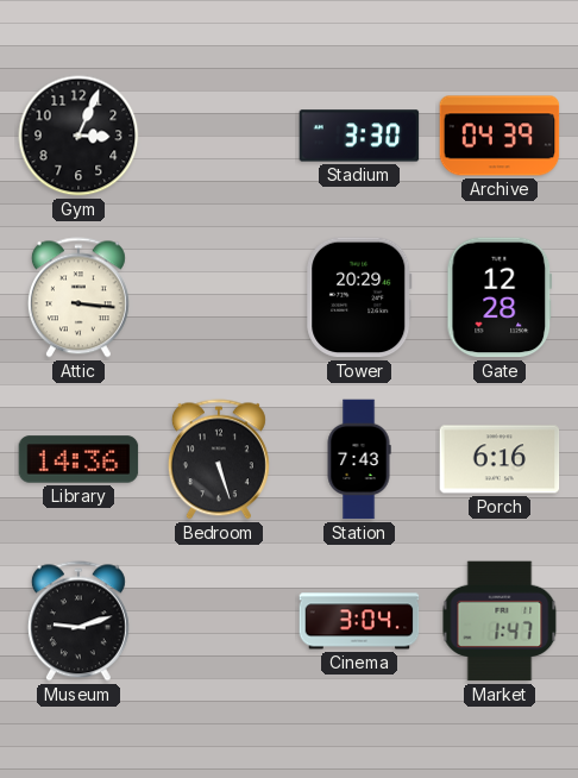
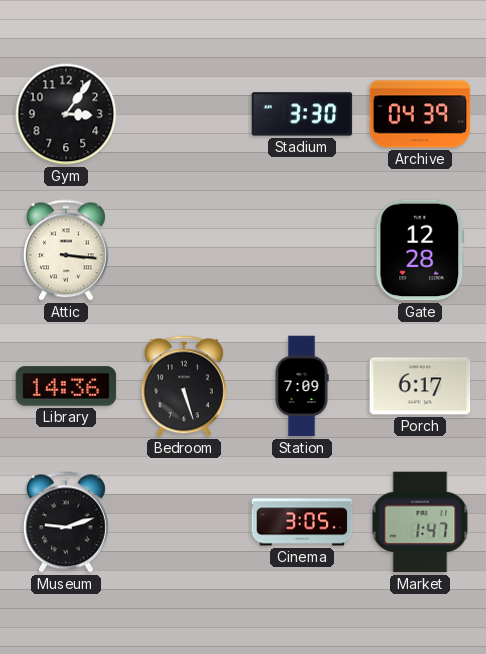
Gym: 3:04 -> 3:06 (66, 114)
Tower: 20:29 -> none (359, 297)
Station: 7:43 -> 7:09 (302, 386)
Porch: 6:16 -> 6:17 (420, 386)
Cinema: 3:04 -> 3:05 (302, 522)
